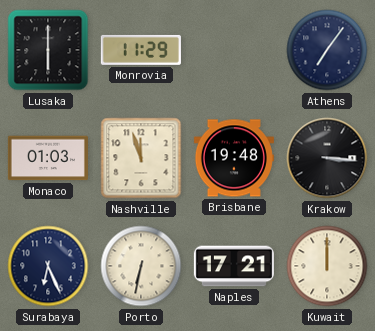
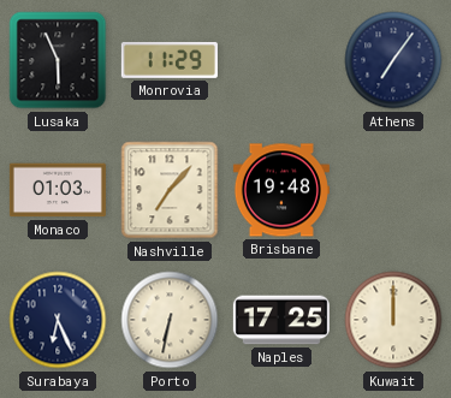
Lusaka: 6:00 -> 5:56 (58, 60)
Nashville: 11:57 -> 7:07 (170, 190)
Krakow: 3:16 -> none (327, 158)
Naples: 17:21 -> 17:25 (281, 320)
